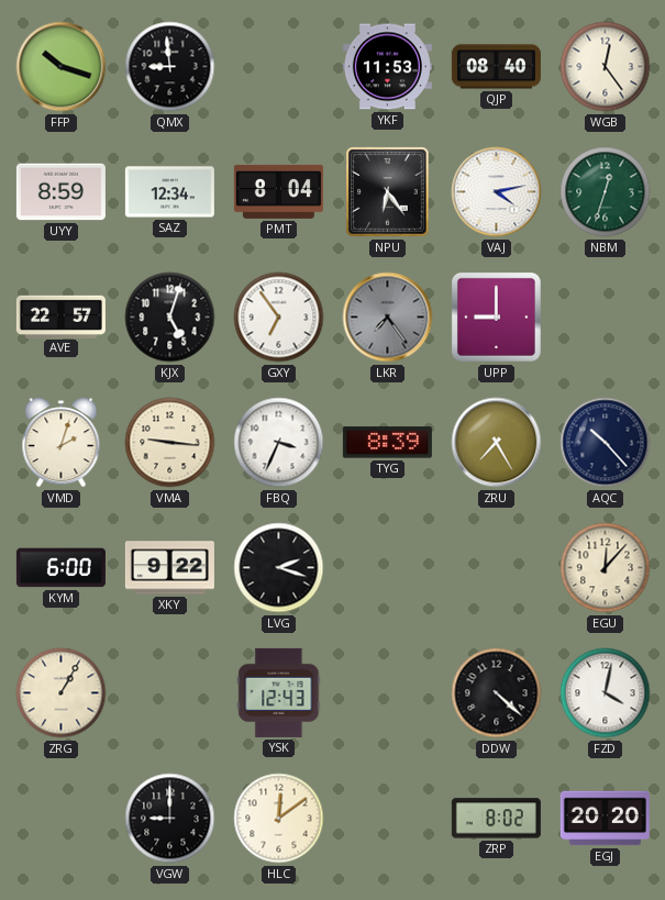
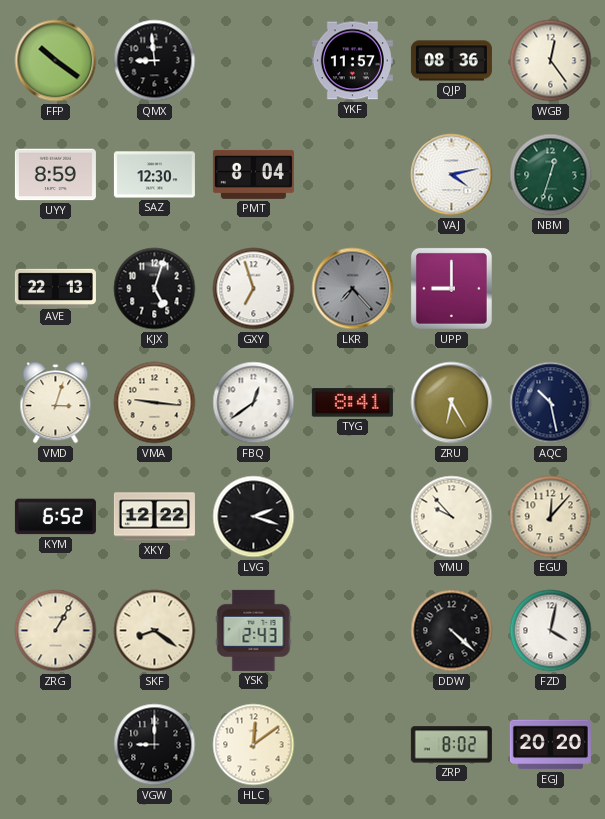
FFP: 10:18 -> 10:21 (56, 61)
YKF: 11:53 -> 11:57 (352, 61)
QJP: 08:40 -> 08:36 (451, 61)
SAZ: 12:34 -> 12:30 (154, 175)
NPU: 6:24 -> none (388, 192)
AVE: 22:57 -> 22:13 (55, 288)
GXY: 6:54 -> 6:57 (254, 289)
LKR: 7:24 -> 7:23 (353, 289)
VMD: 2:03 -> 3:03 (56, 403)
FBQ: 3:34 -> 12:39 (254, 403)
TYG: 8:39 -> 8:41 (352, 403)
ZRU: 7:25 -> 6:25 (452, 403)
AQC: 10:23 -> 10:28 (551, 403)
KYM: 6:00 -> 6:52 (55, 517)
XKY: 9:22 -> 12:22 (154, 517)
YMU: none -> 9:53 (452, 517)
SKF: none -> 8:21 (155, 631)
YSK: 12:43 -> 2:43 (254, 630)
